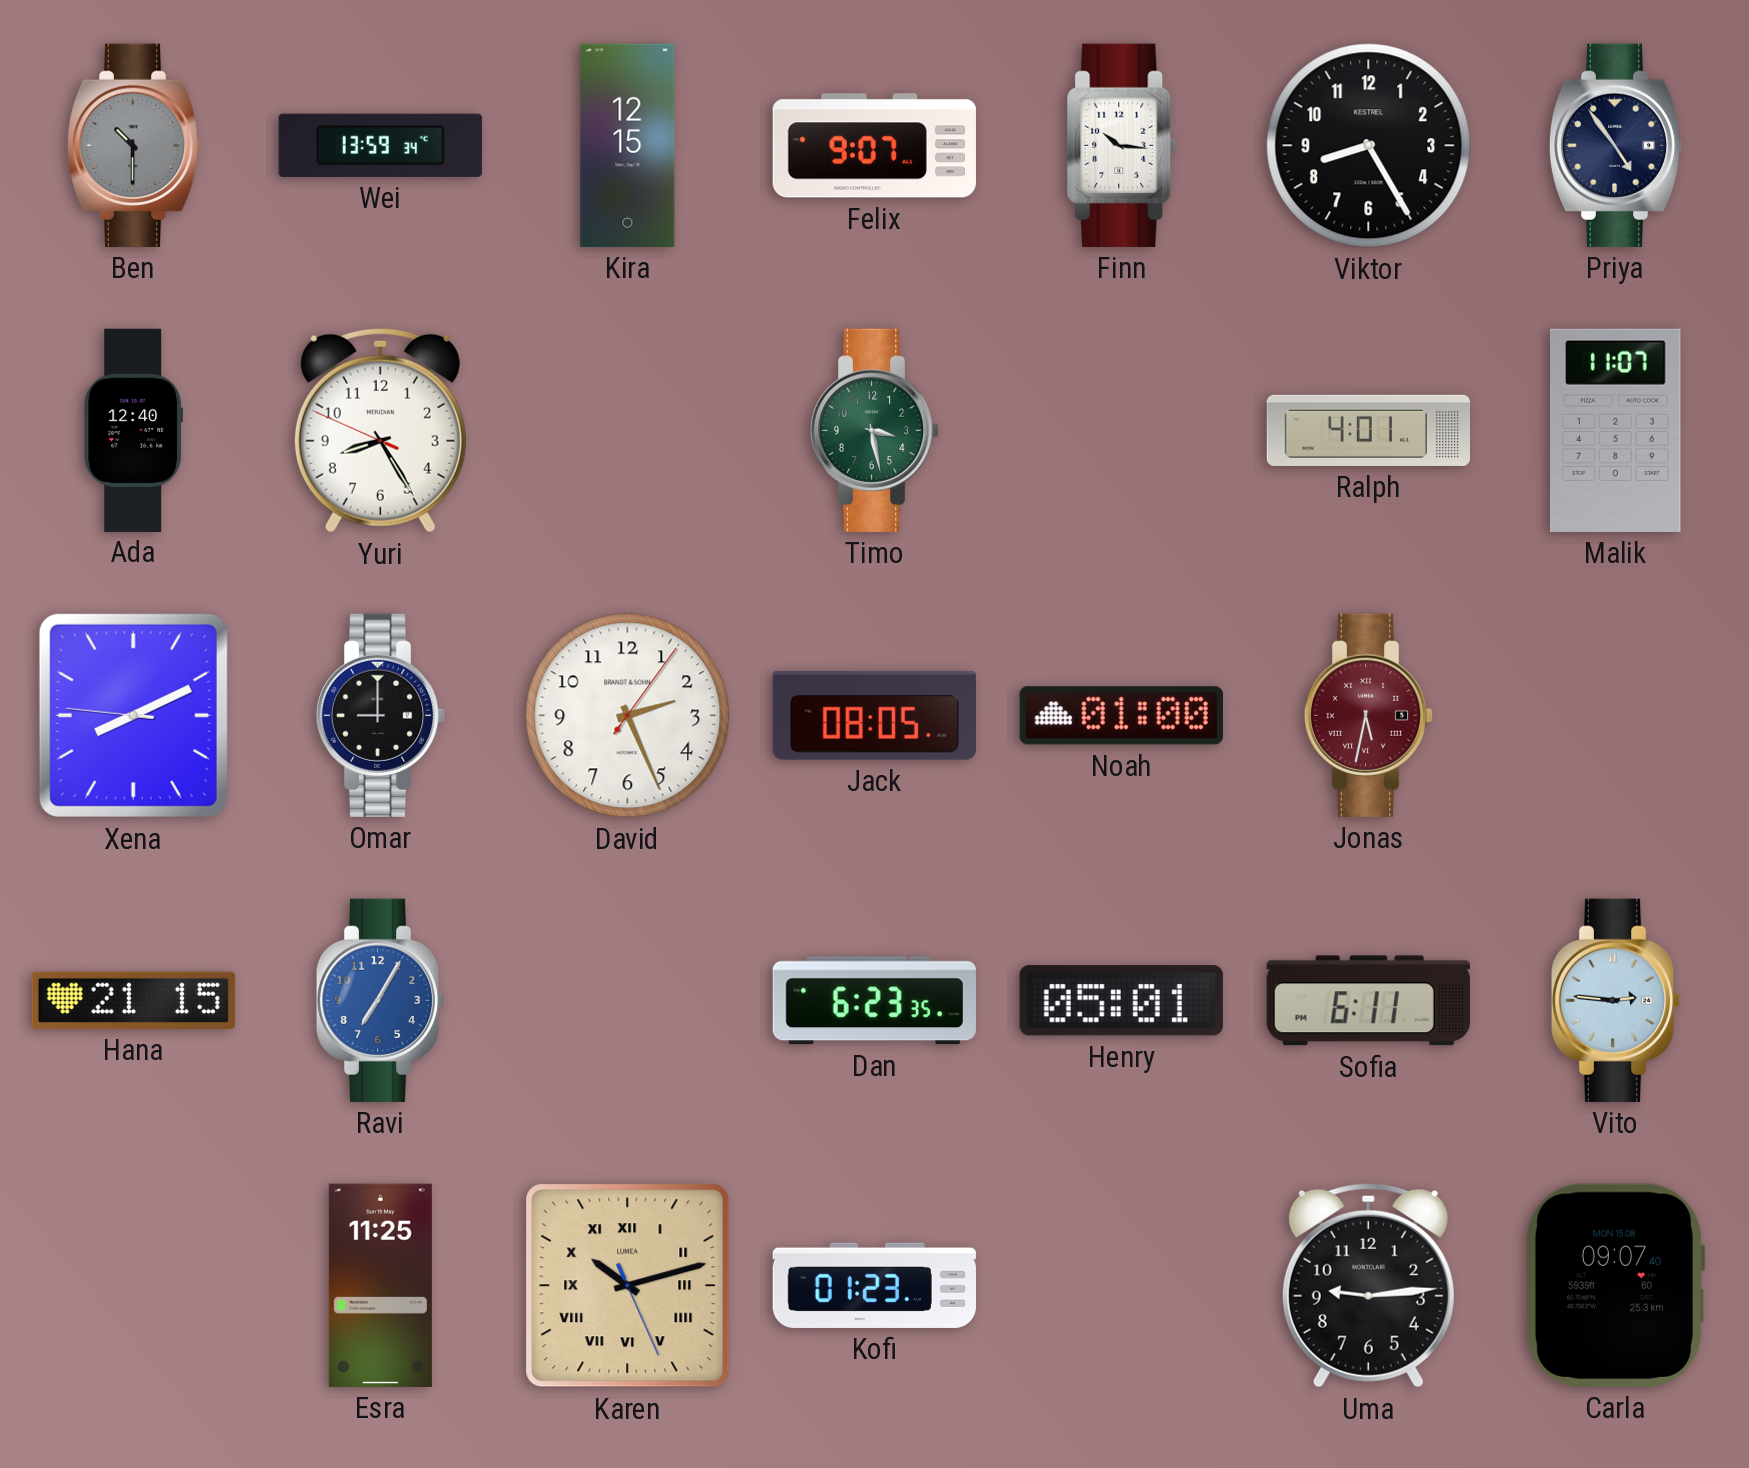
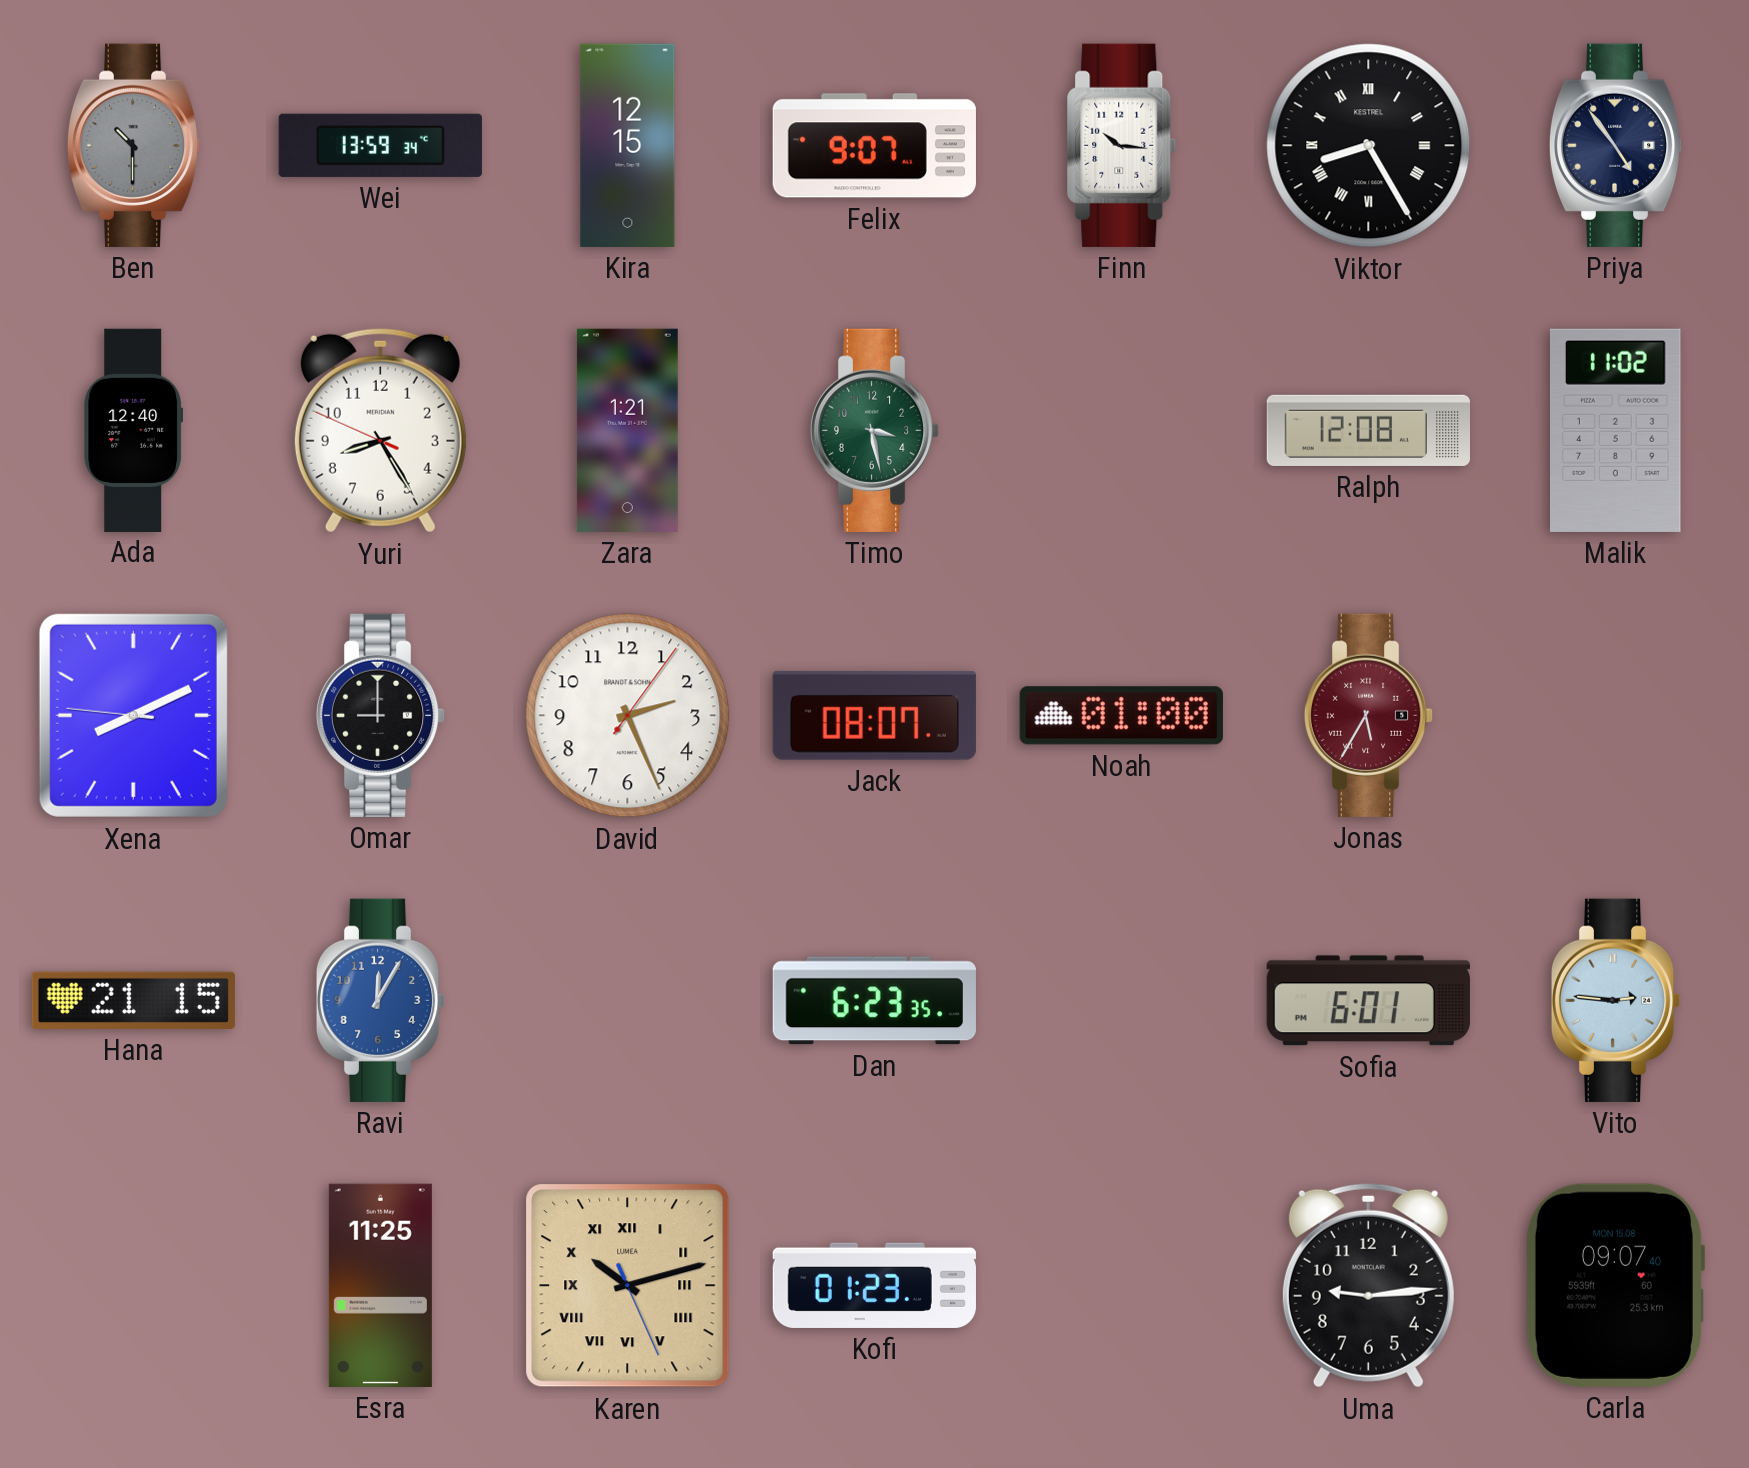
Viktor numerals: Arabic -> Roman (1369, 146)
Zara: none -> 1:21 (627, 430)
Ralph: 4:01 -> 12:08 (1368, 430)
Malik: 11:07 -> 11:02 (1616, 430)
Jack: 08:05 -> 08:07 (874, 716)
Jonas: 5:32 -> 5:35 (1369, 715)
Ravi: 7:05 -> 12:05 (381, 1000)
Henry: 05:01 -> none (1121, 1001)
Sofia: 6:11 -> 6:01 (1368, 1001)
